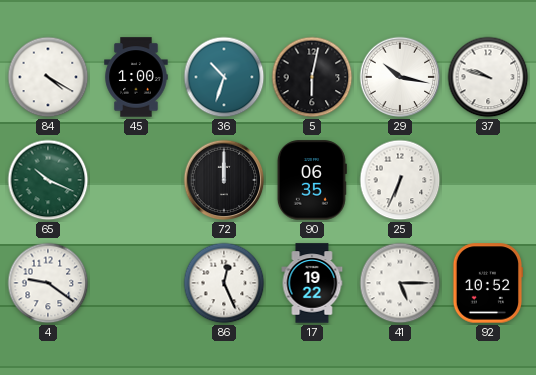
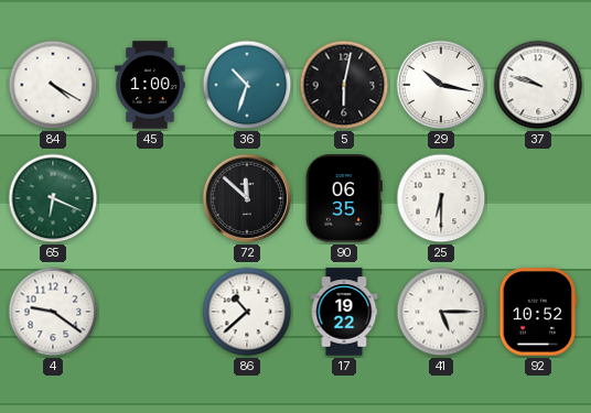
65: 10:19 -> 6:19 (53, 198)
72: 12:00 -> 11:52 (247, 198)
25: 6:34 -> 6:30 (441, 198)
86: 12:26 -> 10:38 (247, 312)
